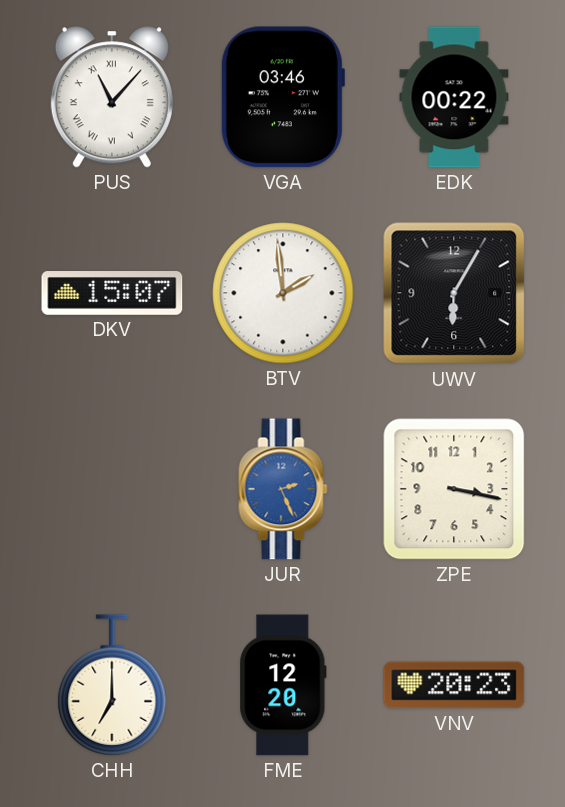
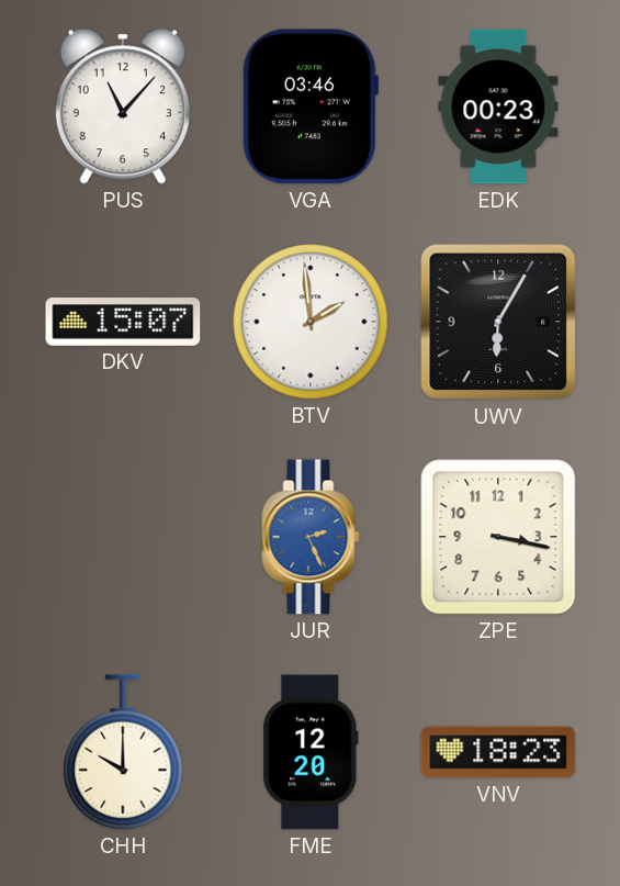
PUS numerals: Roman -> Arabic (123, 106)
EDK: 00:22 -> 00:23 (498, 106)
CHH: 7:00 -> 10:00 (123, 752)
VNV: 20:23 -> 18:23 (498, 752)
